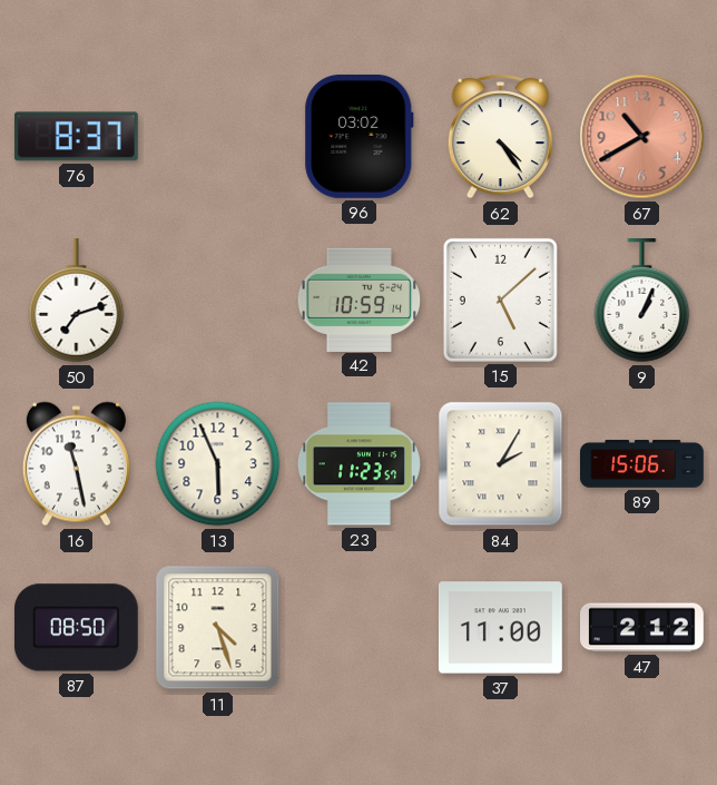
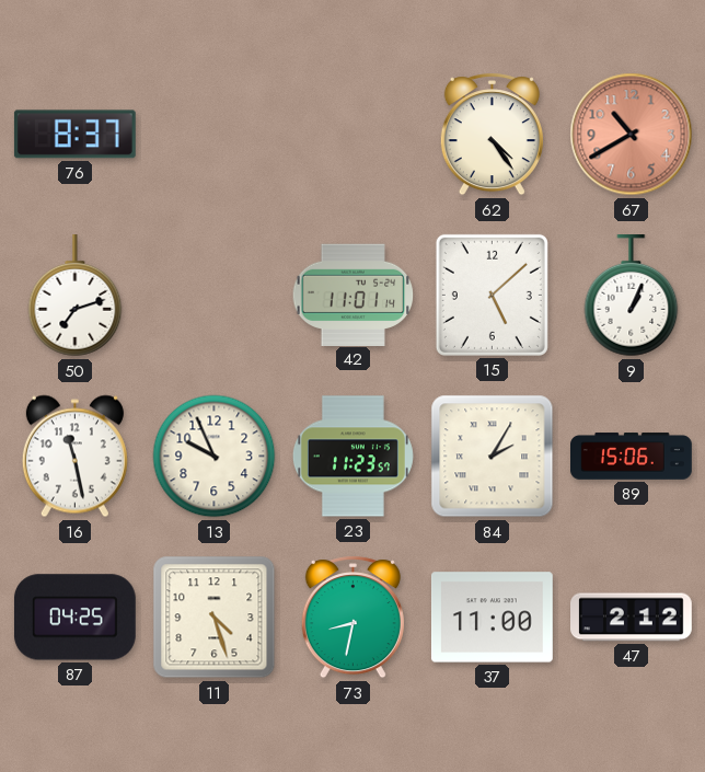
96: 03:02 -> none (360, 136)
42: 10:59 -> 11:01 (354, 295)
13: 5:56 -> 9:56 (215, 457)
87: 08:50 -> 04:25 (74, 618)
73: none -> 8:32 (352, 618)
